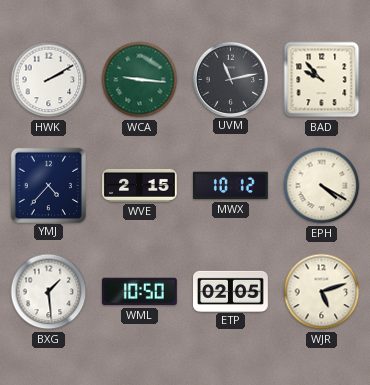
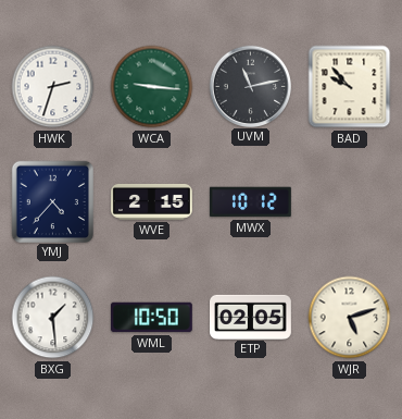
HWK: 2:10 -> 2:33 (53, 87)
EPH: 4:20 -> none (322, 186)
